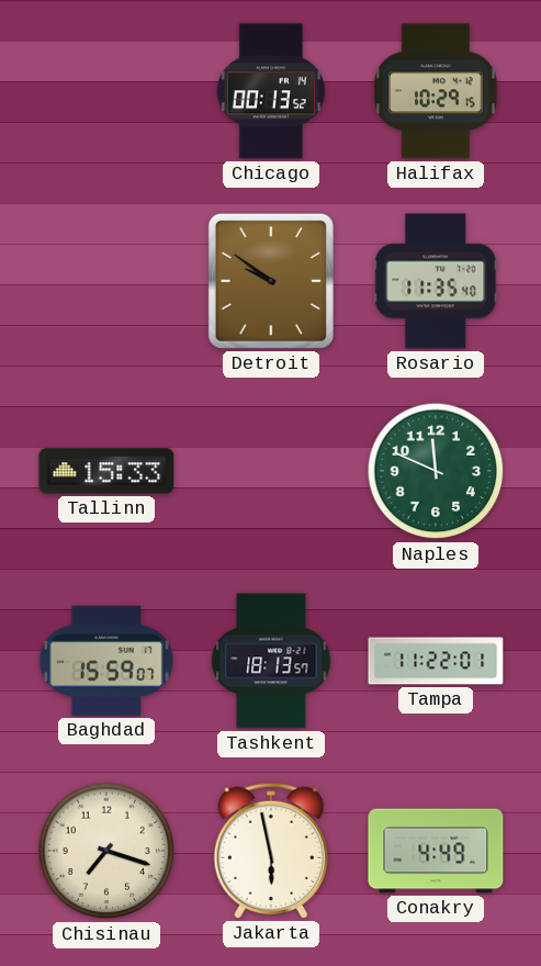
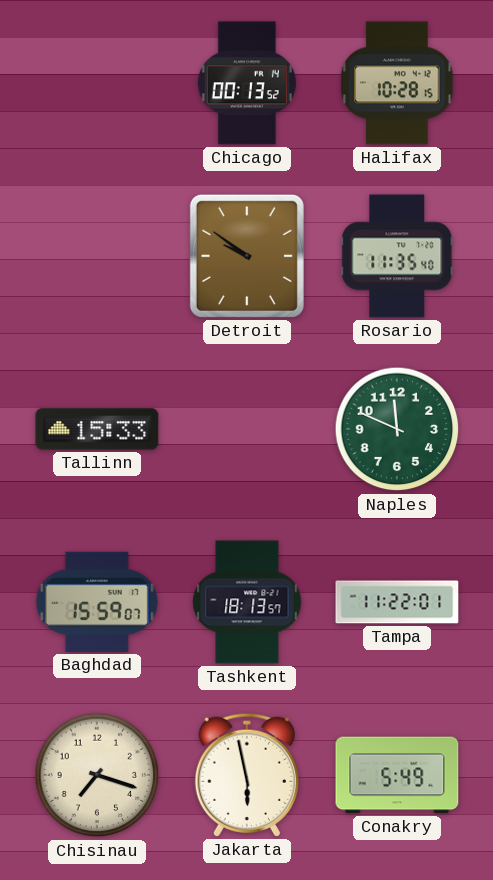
Halifax: 10:29 -> 10:28 (397, 83)
Conakry: 4:49 -> 5:49 (397, 775)
